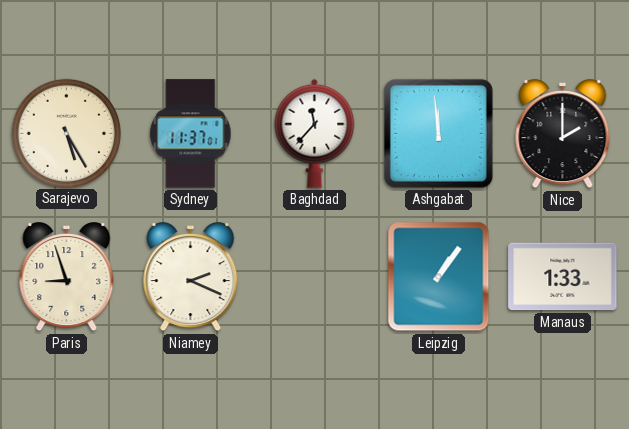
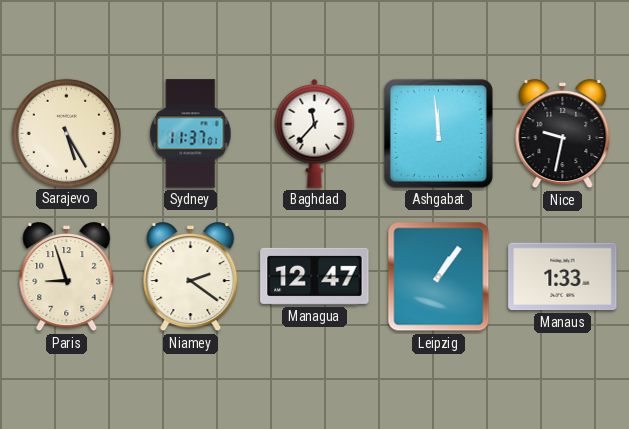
Nice: 2:00 -> 9:32 (563, 134)
Niamey: 2:19 -> 2:21 (191, 277)
Managua: none -> 12:47 (315, 276)
